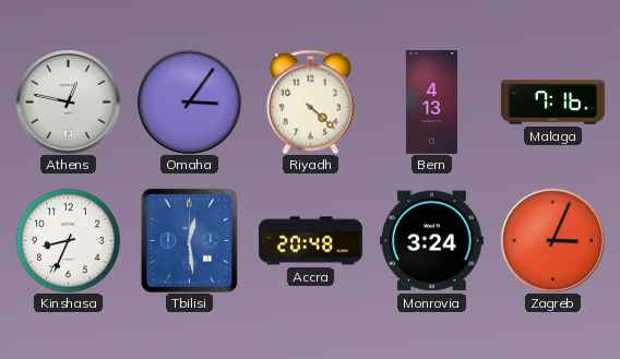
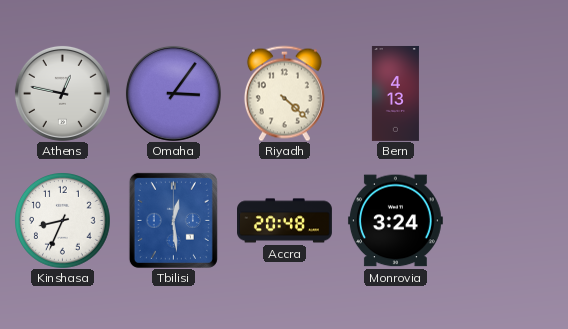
Malaga: 7:16 -> none (552, 103)
Zagreb: 3:04 -> none (552, 240)
